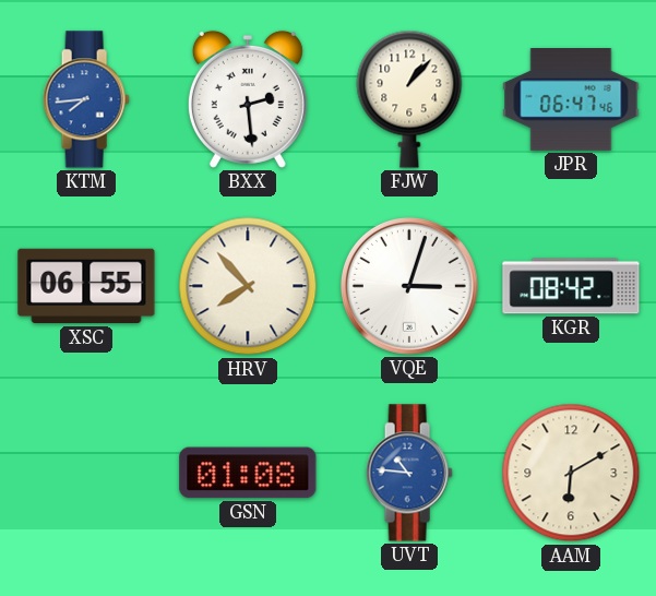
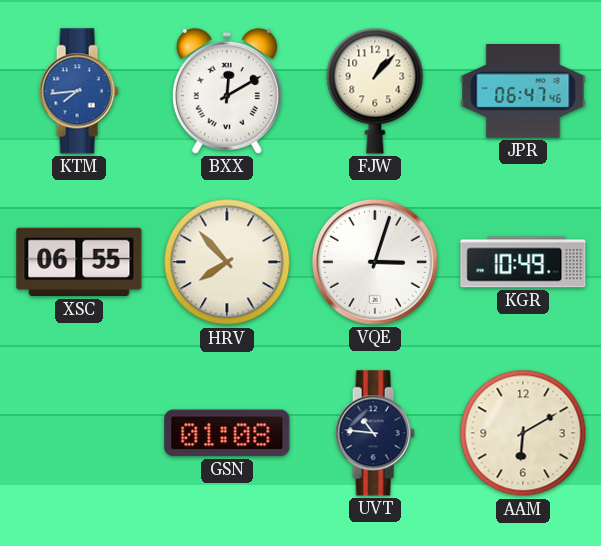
BXX: 2:29 -> 12:10 (227, 91)
KGR: 08:42 -> 10:49 (523, 262)
UVT dial: blue -> navy (375, 433)
